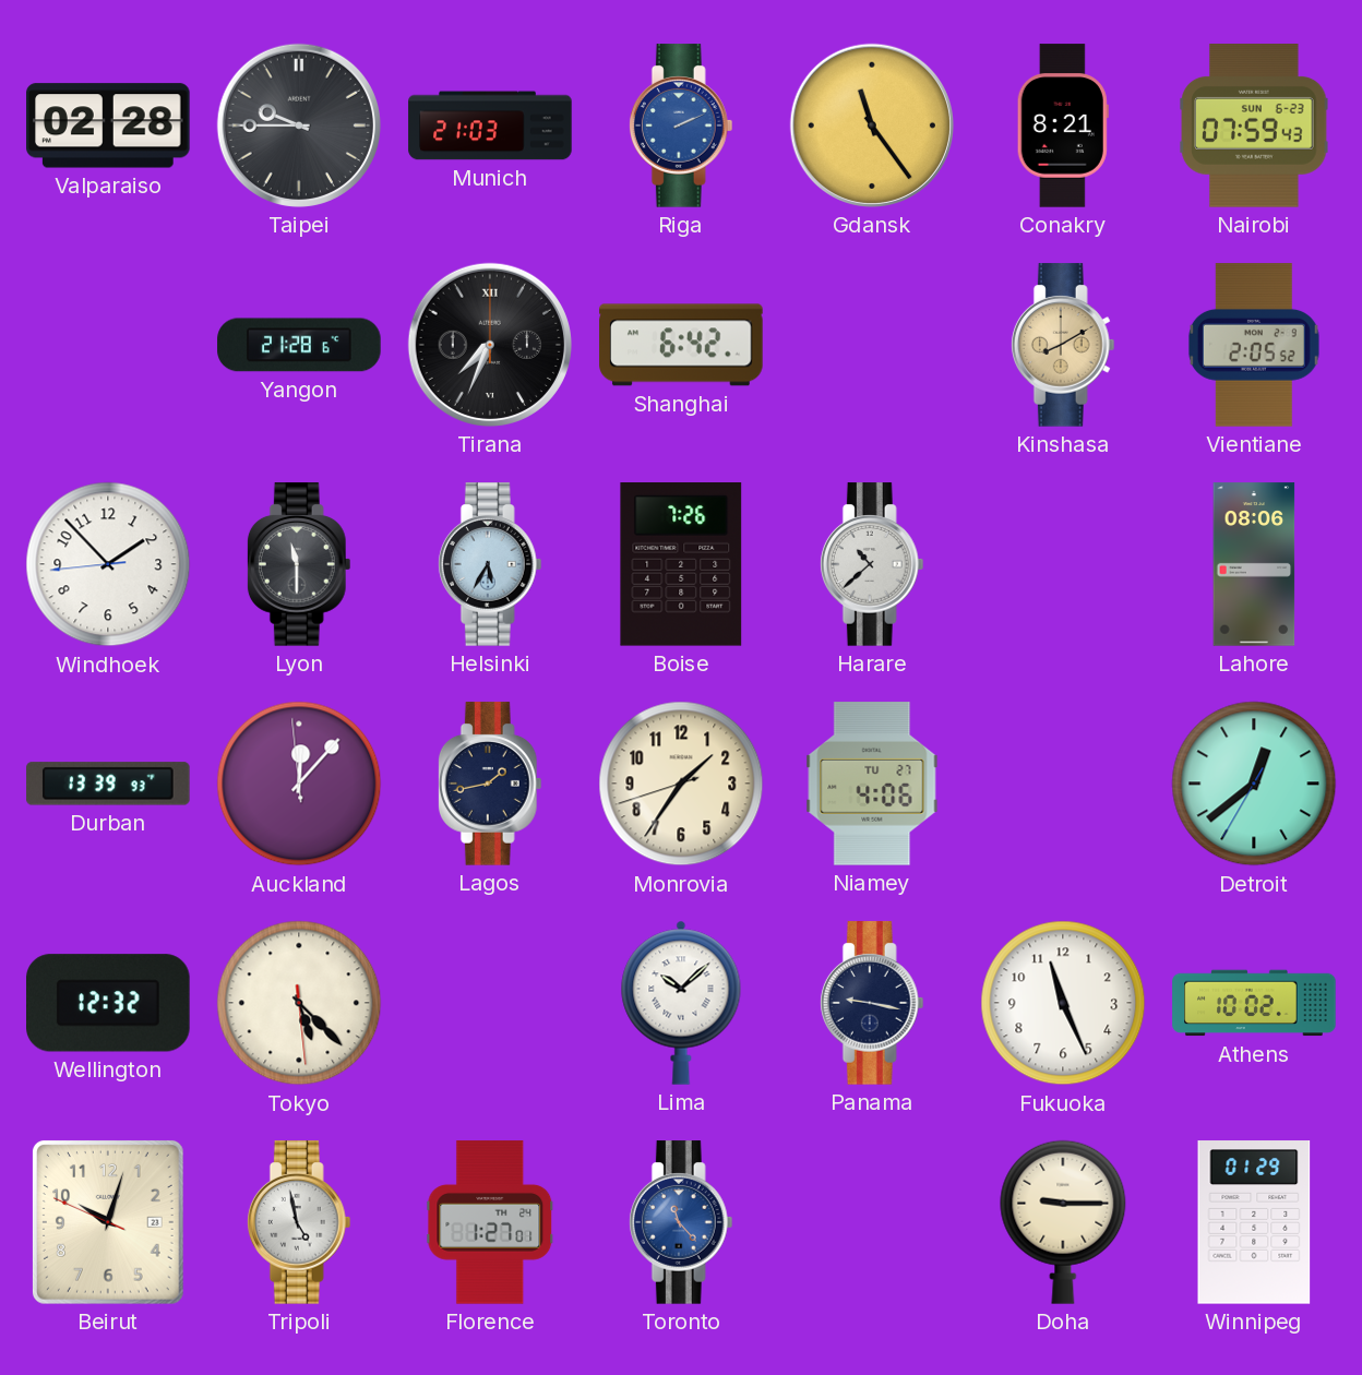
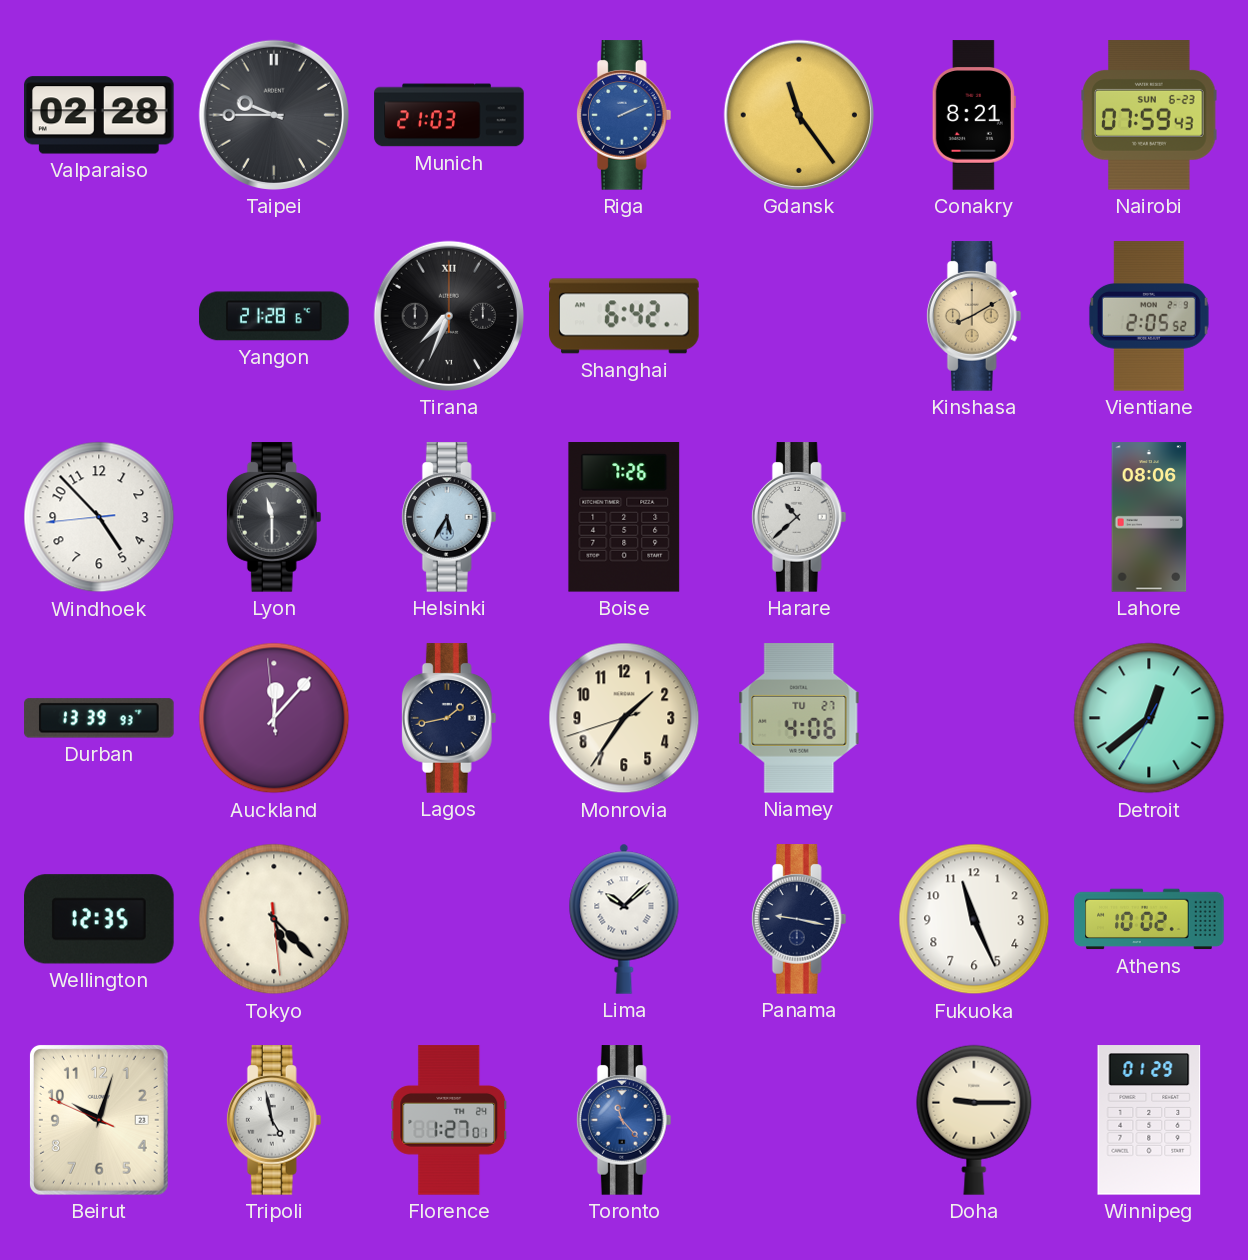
Windhoek: 1:52 -> 4:52 (99, 517)
Wellington: 12:32 -> 12:35 (100, 919)
